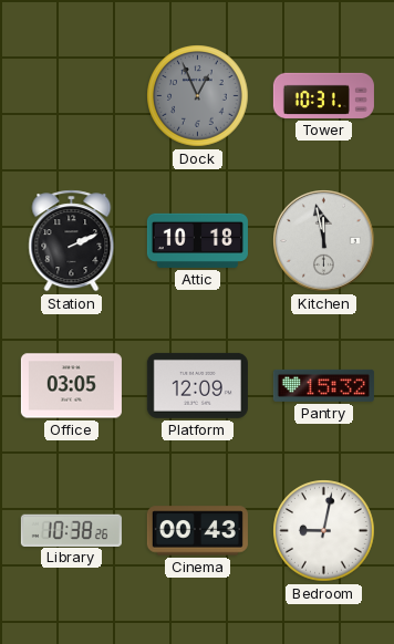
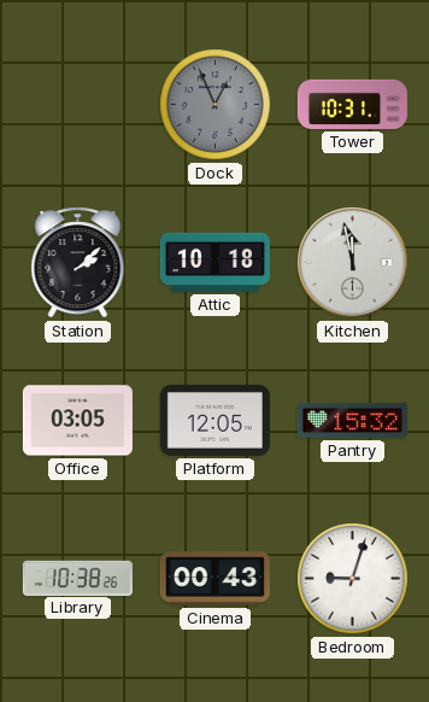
Station: 2:11 -> 2:08 (78, 263)
Platform: 12:09 -> 12:05 (214, 420)
Bedroom: 9:02 -> 9:03 (353, 579)
